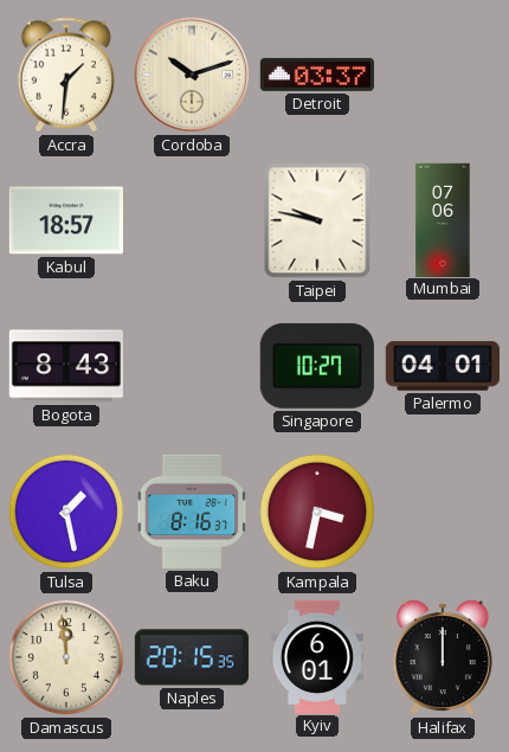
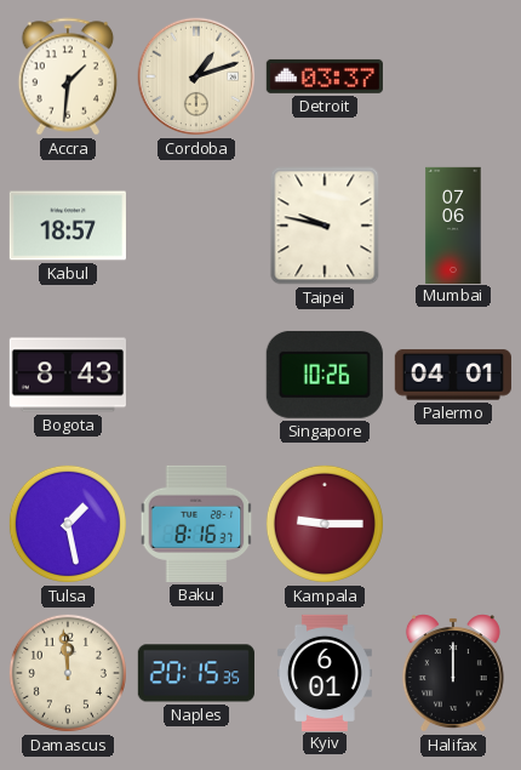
Cordoba: 10:12 -> 1:12 (196, 76)
Singapore: 10:27 -> 10:26 (325, 375)
Kampala: 3:32 -> 9:15 (325, 524)
